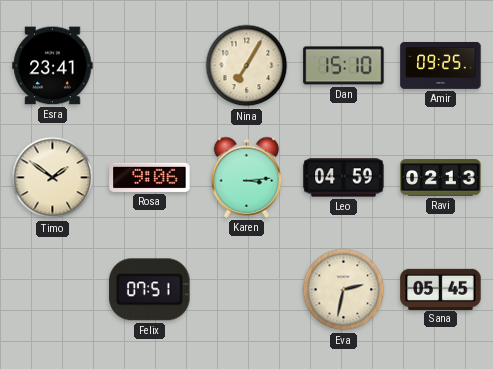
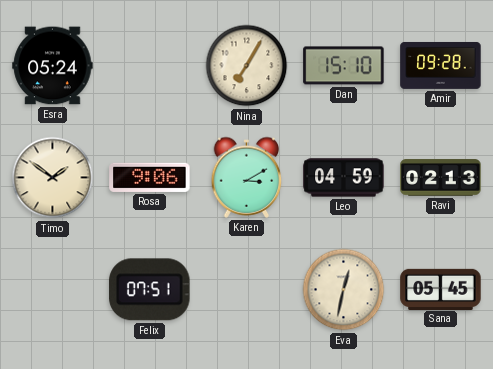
Esra: 23:41 -> 05:24 (53, 66)
Amir: 09:25 -> 09:28 (441, 65)
Karen: 3:14 -> 3:10 (247, 177)
Eva: 2:32 -> 12:32 (344, 290)
